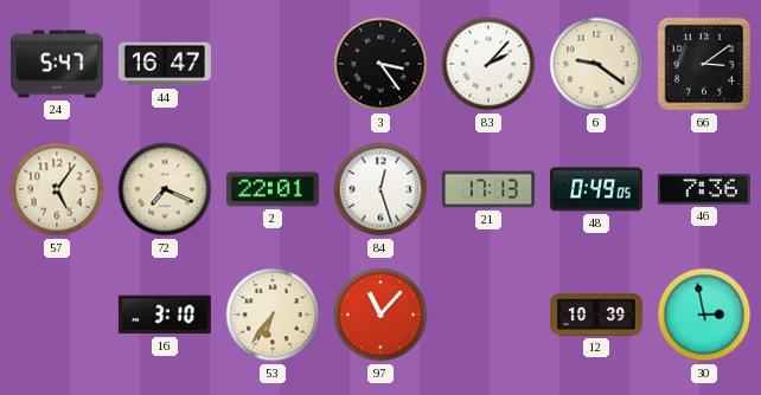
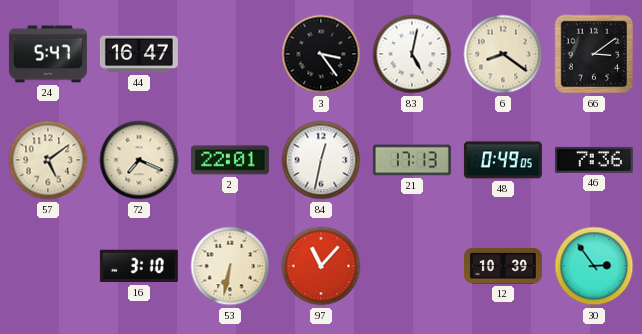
83: 2:07 -> 5:02 (412, 54)
6: 9:21 -> 8:21 (503, 54)
57: 5:06 -> 5:09 (48, 160)
84: 12:27 -> 12:32 (321, 160)
53: 6:36 -> 6:32 (230, 266)
30: 2:58 -> 2:54 (594, 266)
